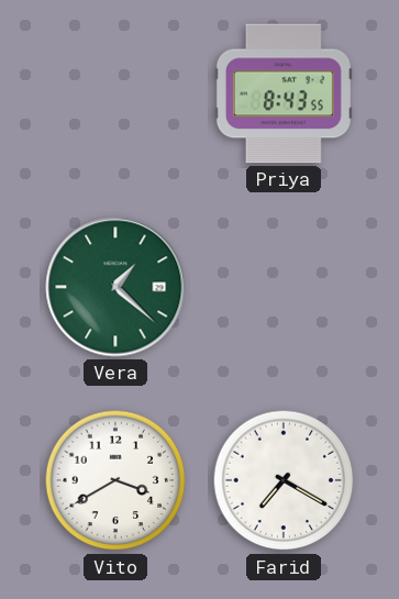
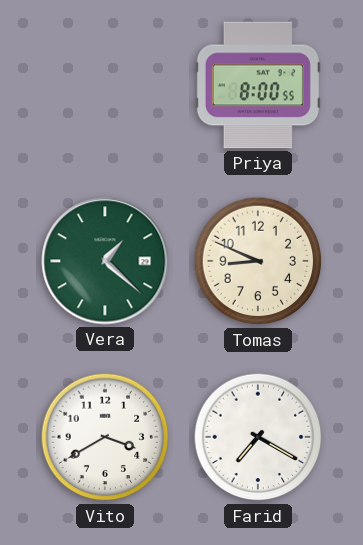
Priya: 8:43 -> 8:00 (258, 85)
Tomas: none -> 8:49 (258, 261)
